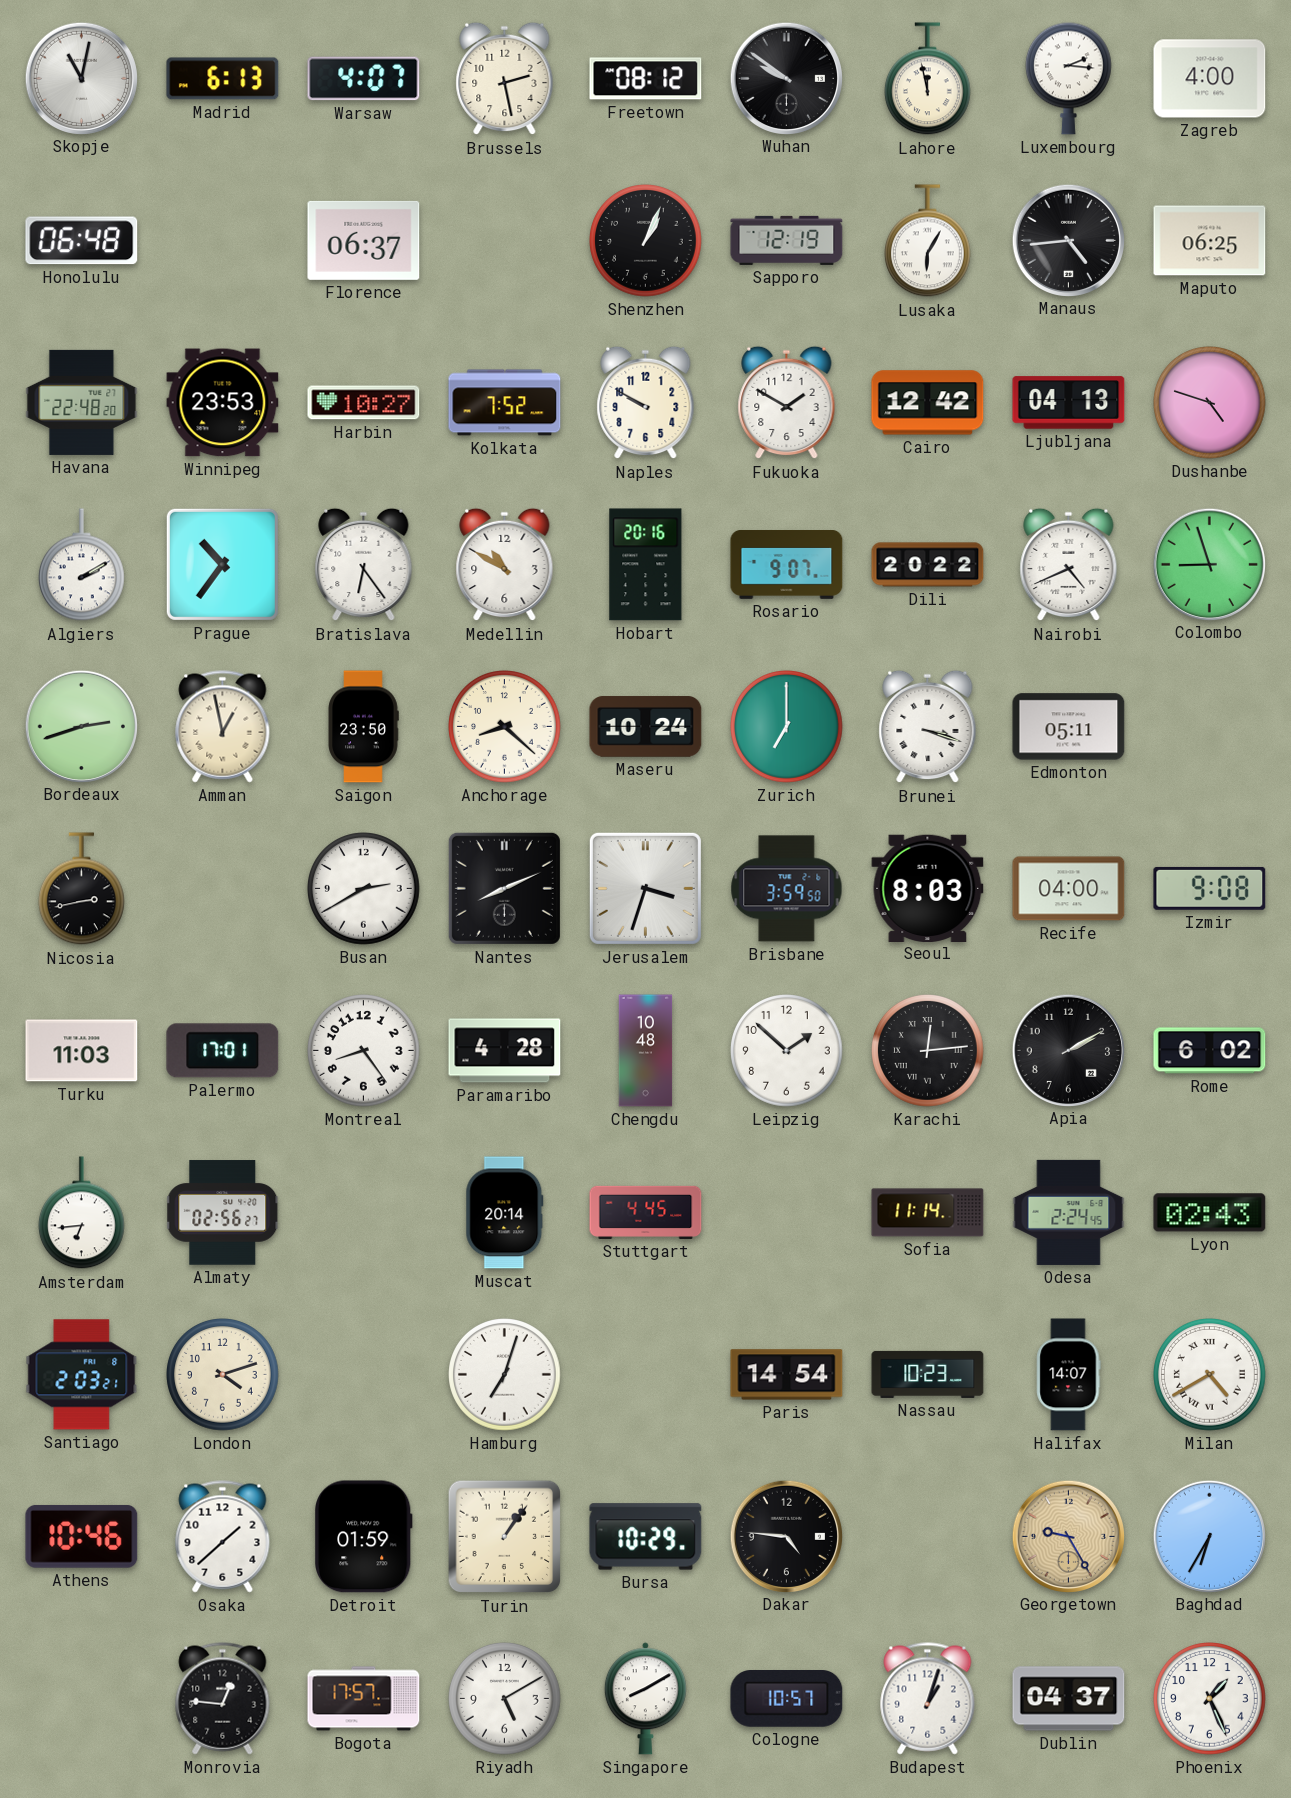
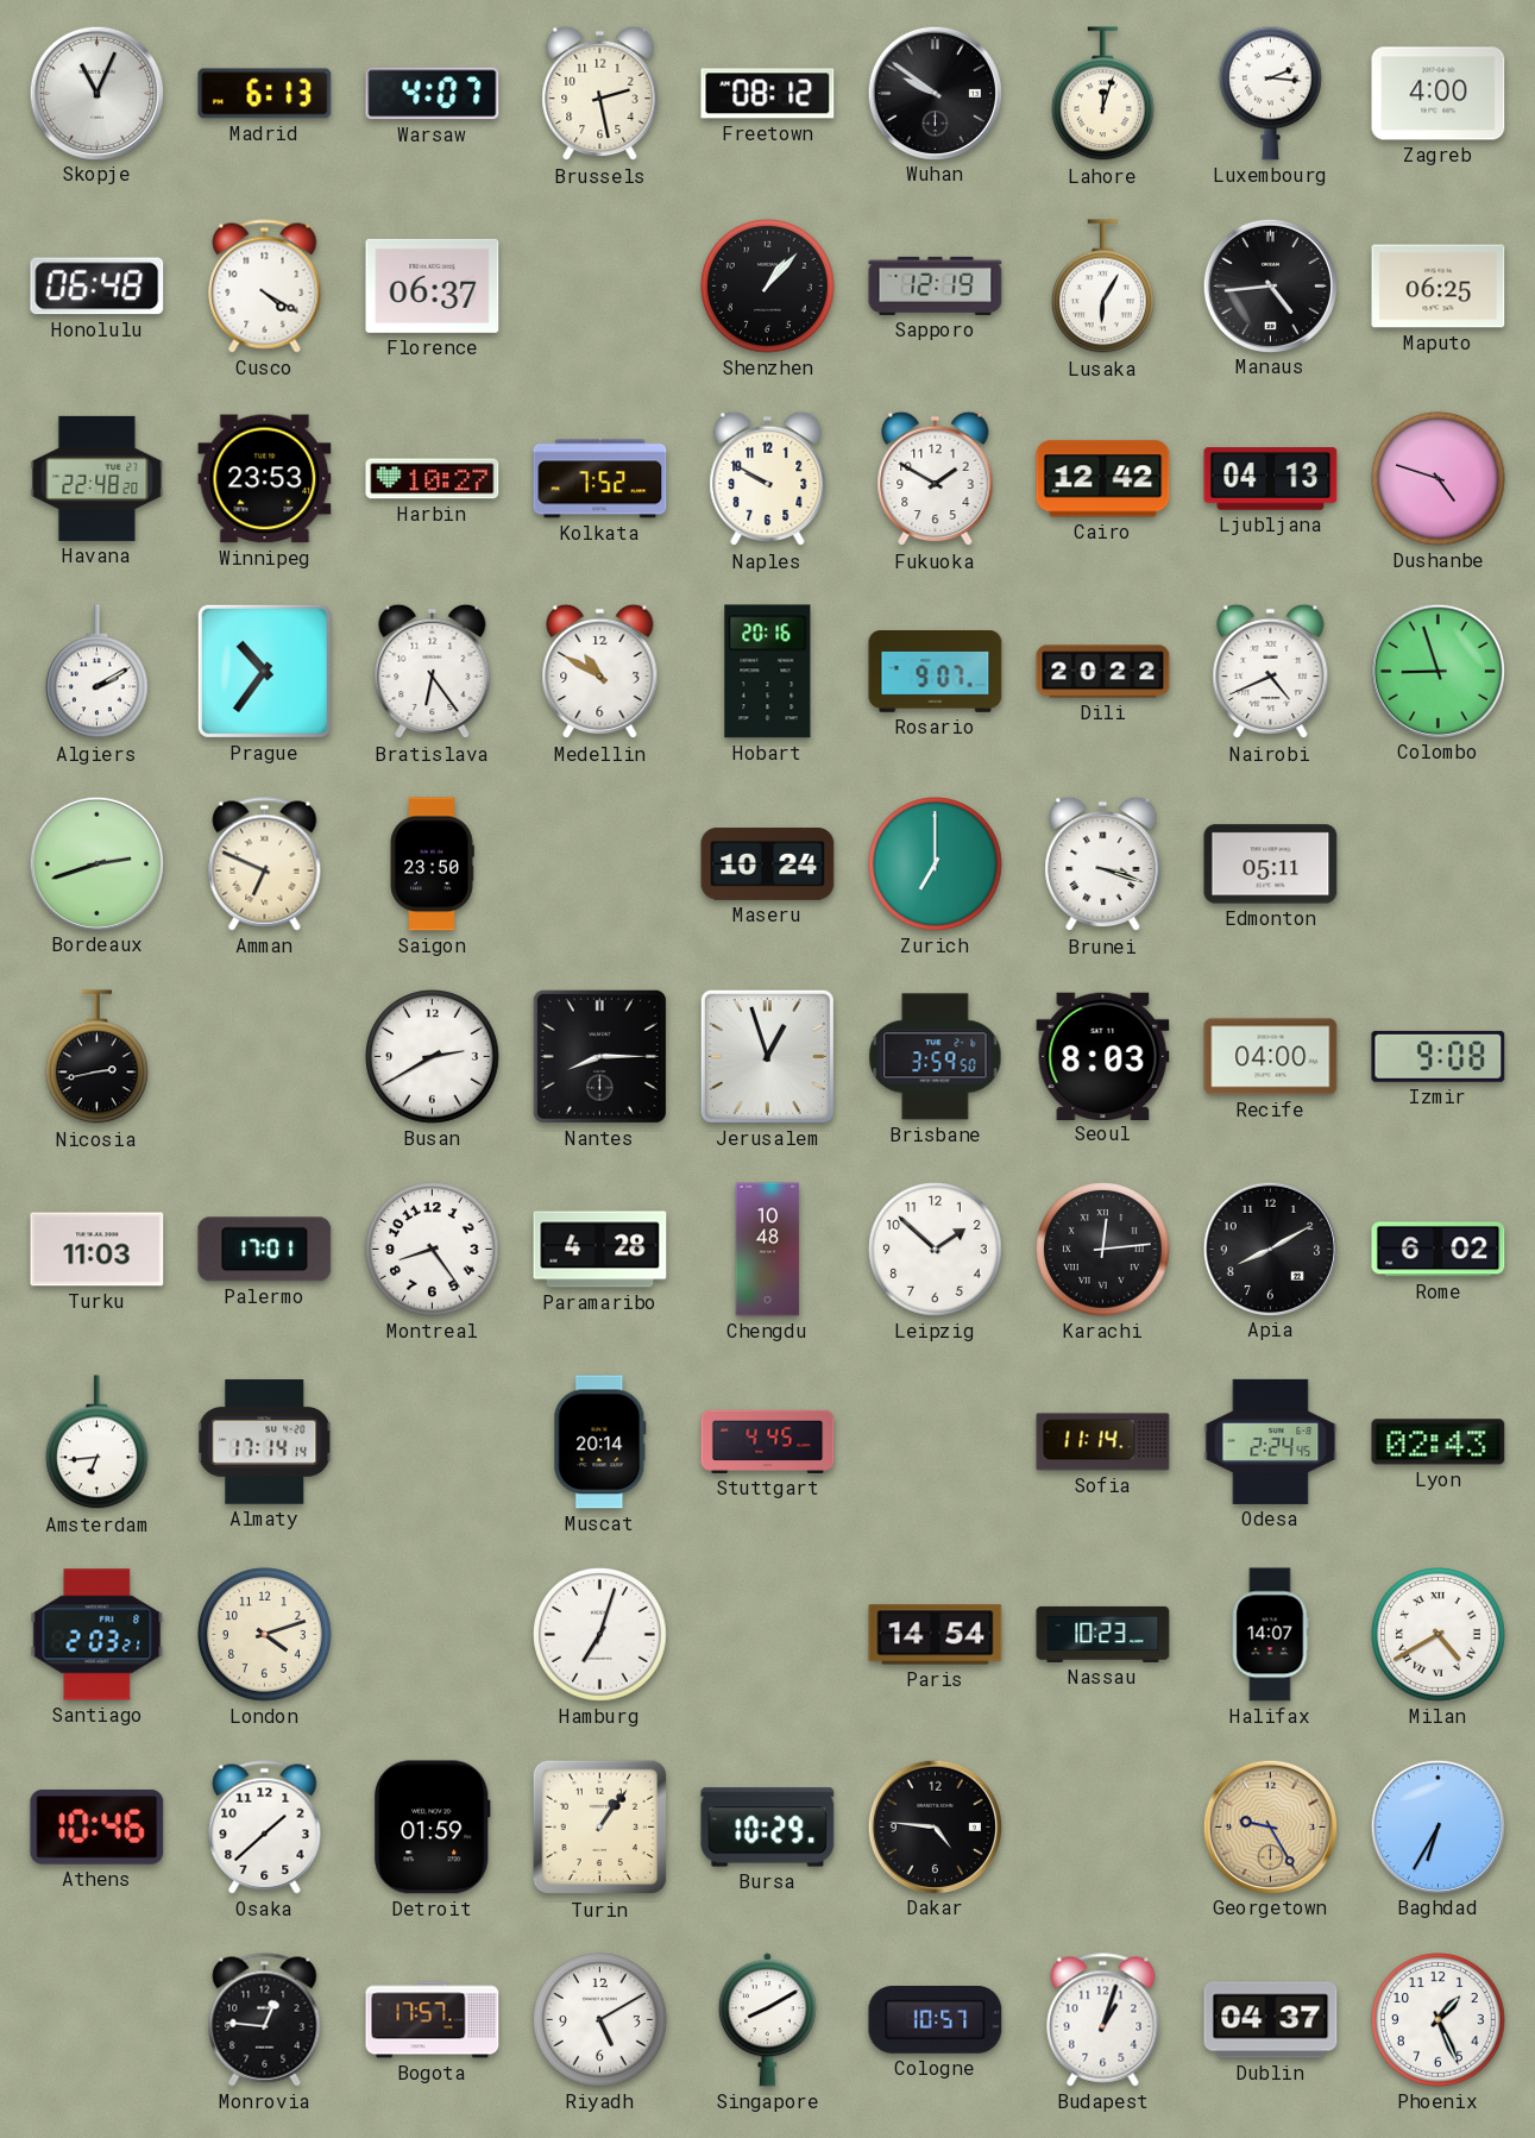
Skopje: 11:02 -> 11:04 (96, 93)
Lahore: 11:58 -> 12:03 (1103, 94)
Cusco: none -> 4:20 (265, 287)
Shenzhen: 1:04 -> 1:07 (768, 287)
Amman: 12:58 -> 6:49 (265, 864)
Anchorage: 8:22 -> none (505, 727)
Nantes: 8:11 -> 8:15 (599, 1056)
Jerusalem: 3:33 -> 12:57 (767, 1056)
Apia: 2:10 -> 8:10 (1270, 1249)
Almaty: 02:56 -> 17:14 (265, 1442)
